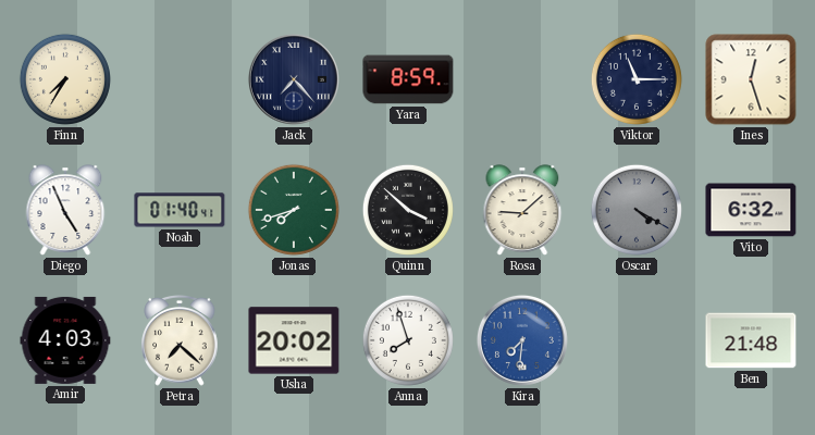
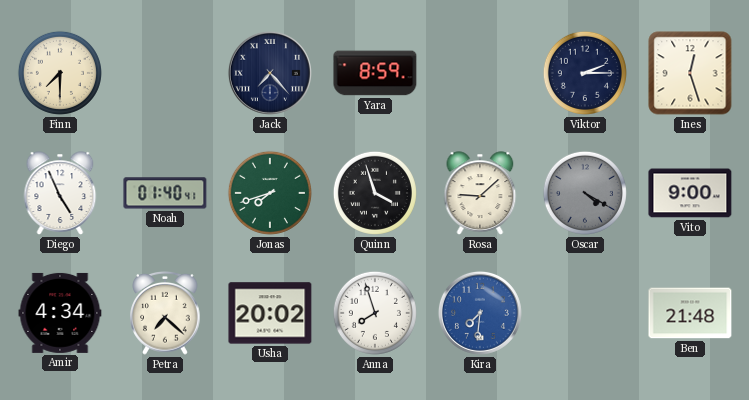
Finn: 7:35 -> 7:30 (60, 73)
Viktor: 11:15 -> 2:15 (585, 73)
Quinn: 3:52 -> 3:57 (375, 193)
Vito: 6:32 -> 9:00 (690, 193)
Amir: 4:03 -> 4:34 (60, 313)
